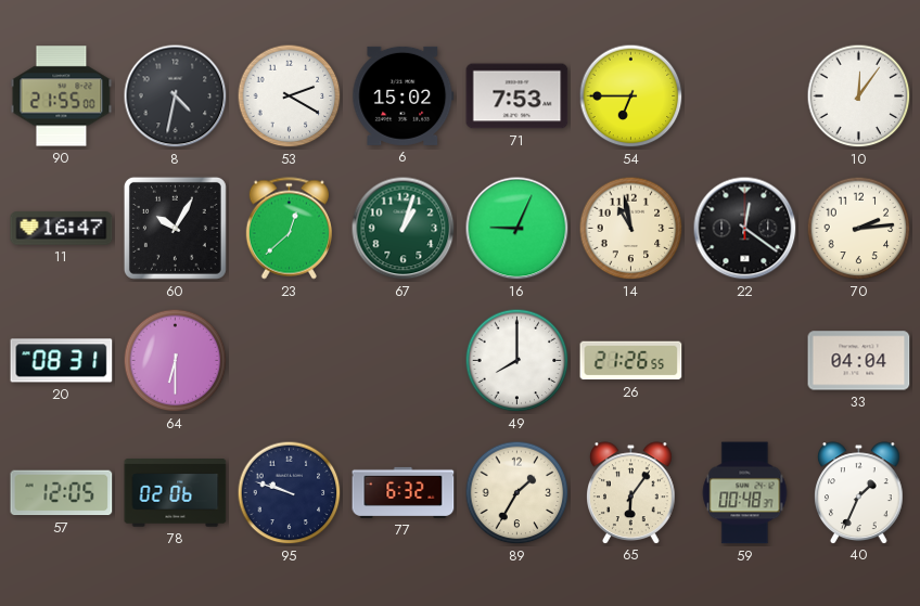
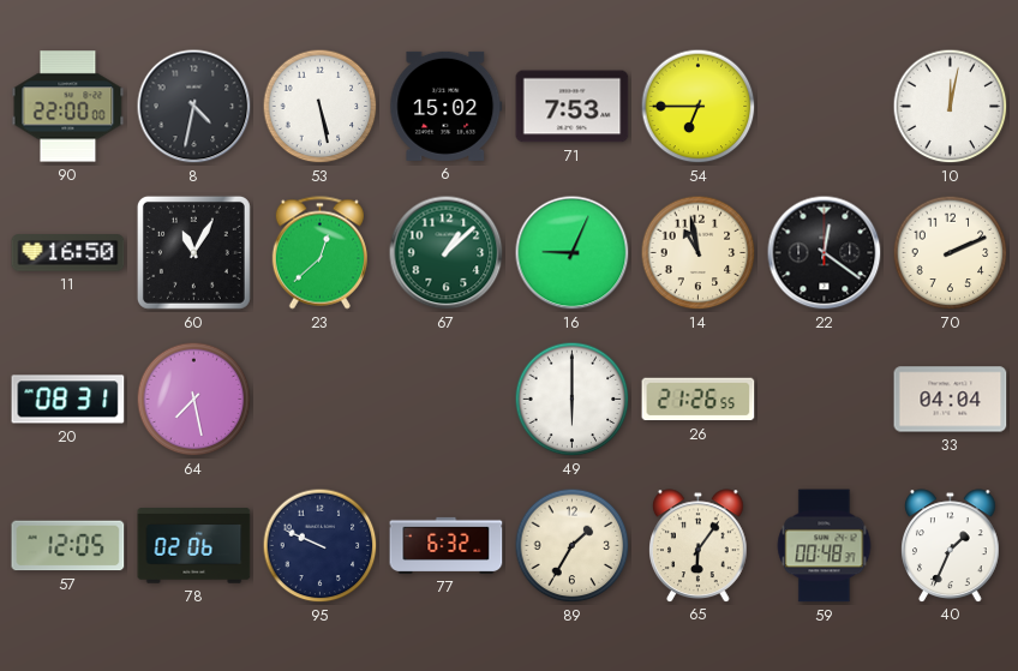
90: 21:55 -> 22:00 (68, 107)
53: 2:20 -> 5:28 (321, 107)
10: 12:06 -> 12:02 (951, 107)
11: 16:47 -> 16:50 (68, 253)
60: 10:05 -> 11:05 (193, 252)
67: 1:03 -> 1:08 (447, 253)
70: 2:14 -> 2:11 (951, 253)
64: 6:30 -> 7:28 (194, 400)
49: 8:00 -> 6:00 (573, 400)
95: 9:48 -> 9:49 (321, 546)
